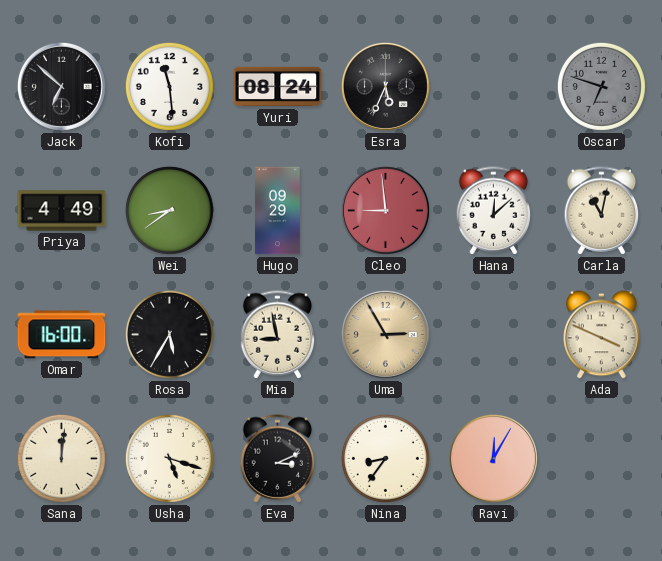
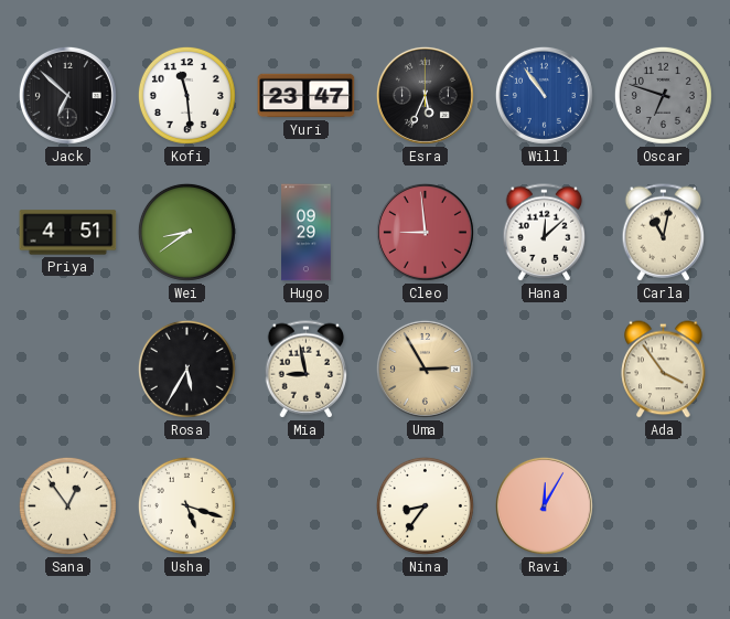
Yuri: 08:24 -> 23:47 (307, 96)
Will: none -> 10:54 (544, 95)
Priya: 4:49 -> 4:51 (68, 233)
Omar: 16:00 -> none (62, 335)
Ada: 3:49 -> 3:54 (664, 370)
Sana: 12:01 -> 12:54 (67, 505)
Eva: 3:11 -> none (278, 459)
